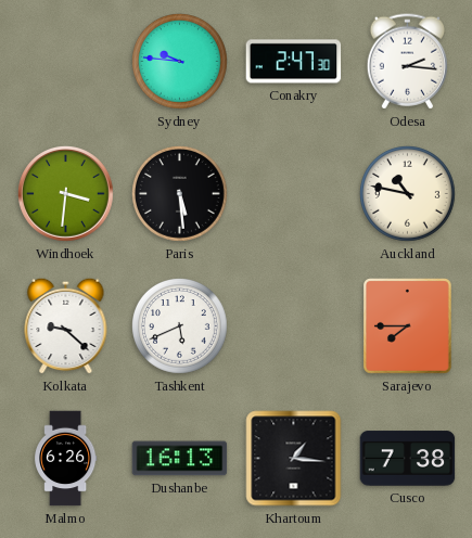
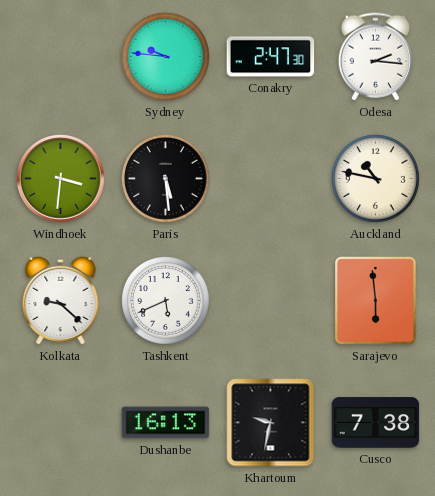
Sarajevo: 7:45 -> 5:59 (376, 301)
Malmo: 6:26 -> none (66, 459)
Khartoum: 1:16 -> 9:32 (271, 423)
